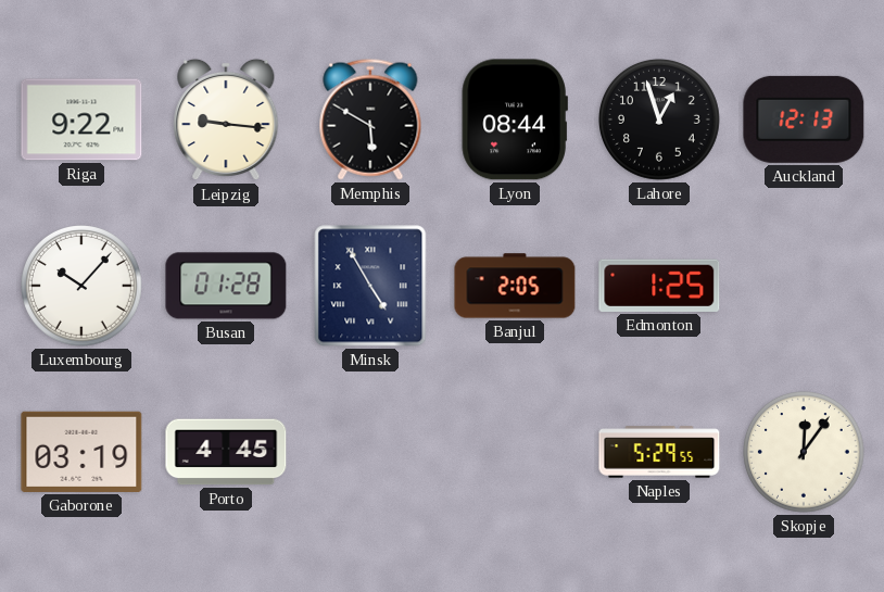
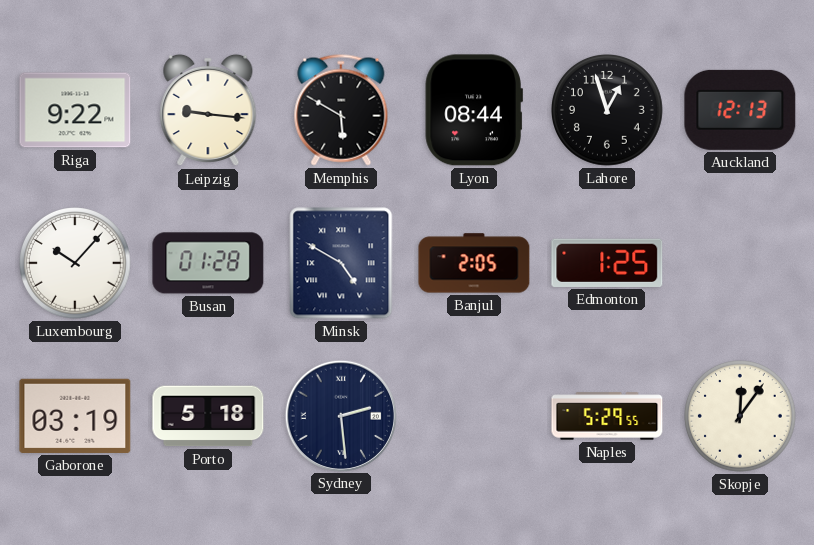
Minsk: 4:55 -> 4:50 (341, 263)
Porto: 4:45 -> 5:18 (208, 416)
Sydney: none -> 2:29 (340, 415)
